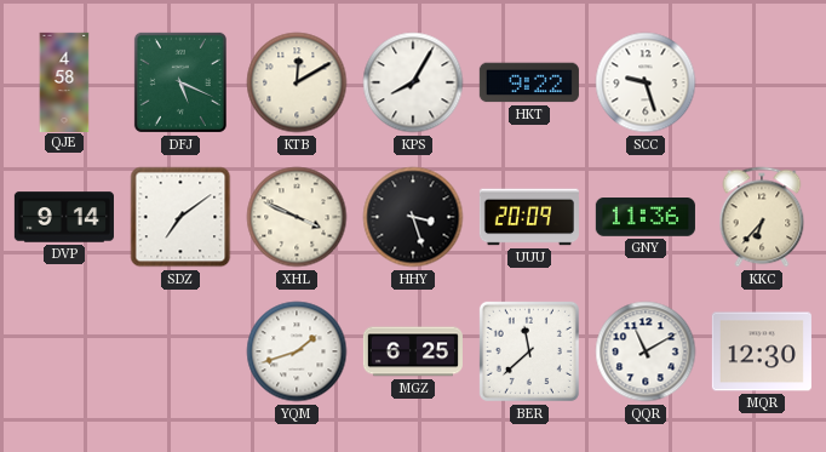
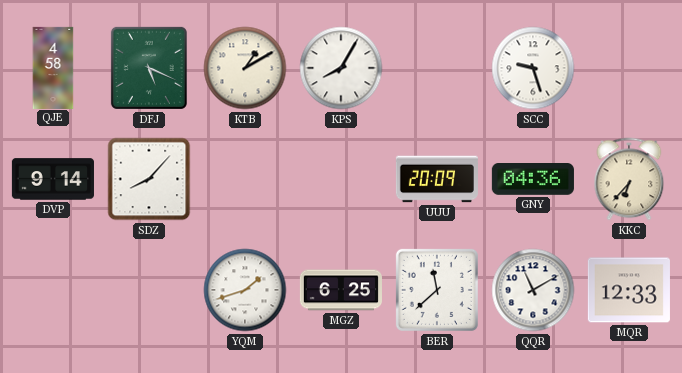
KTB: 12:10 -> 1:10 (245, 68)
HKT: 9:22 -> none (529, 82)
SDZ: 7:09 -> 8:07 (149, 179)
XHL: 3:49 -> none (297, 217)
HHY: 3:27 -> none (413, 217)
GNY: 11:36 -> 04:36 (533, 180)
MQR: 12:30 -> 12:33 (629, 290)
